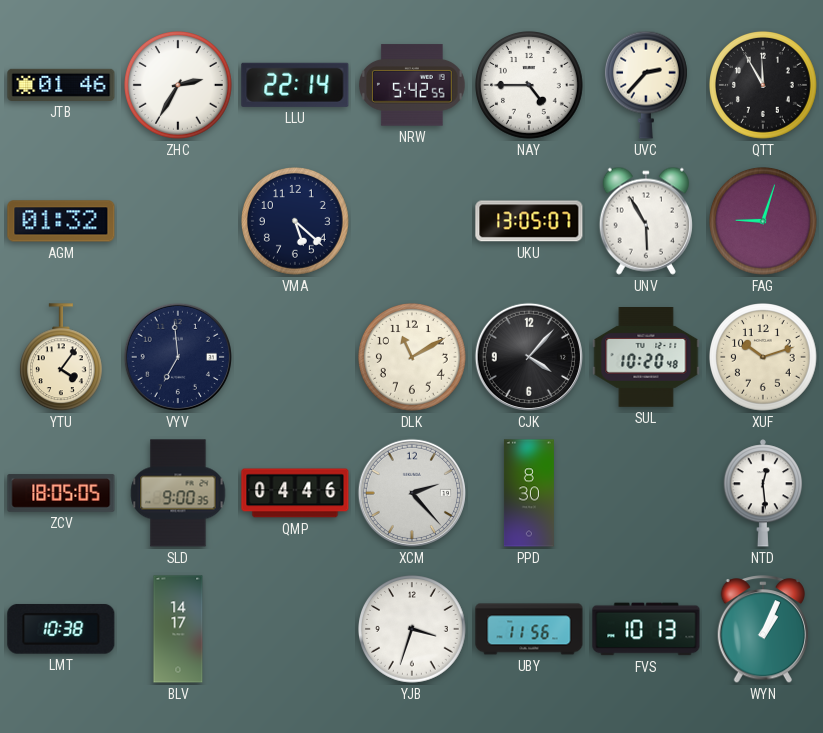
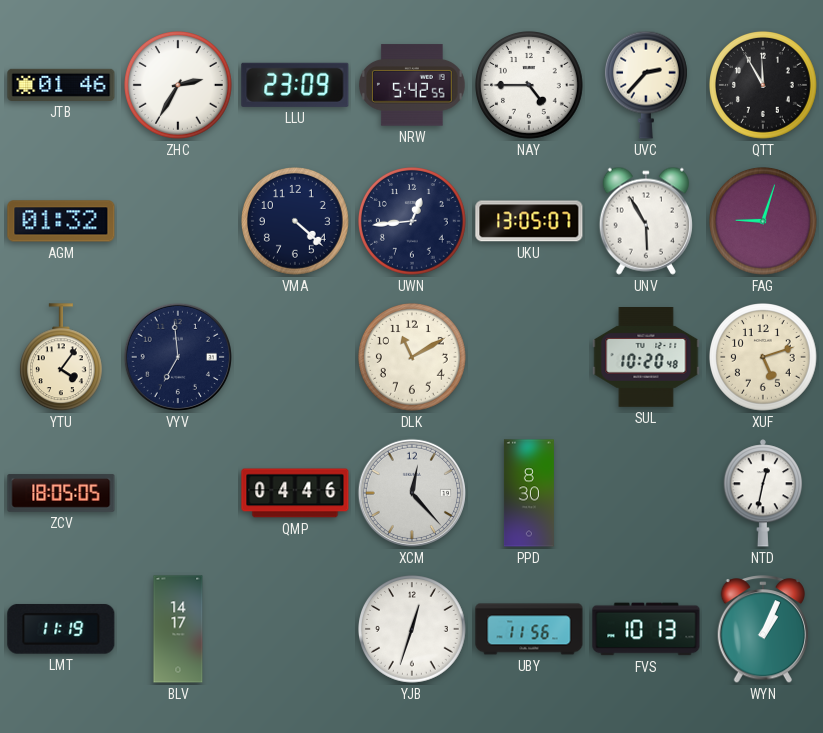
LLU: 22:14 -> 23:09 (295, 85)
VMA: 5:22 -> 4:22 (296, 222)
UWN: none -> 12:44 (413, 222)
CJK: 4:07 -> none (529, 357)
XUF: 10:12 -> 5:12 (764, 358)
SLD: 9:00 -> none (178, 493)
XCM: 2:23 -> 12:23 (412, 493)
NTD: 12:29 -> 12:32 (763, 493)
LMT: 10:38 -> 11:19 (61, 629)
YJB: 3:33 -> 12:33 (413, 630)
